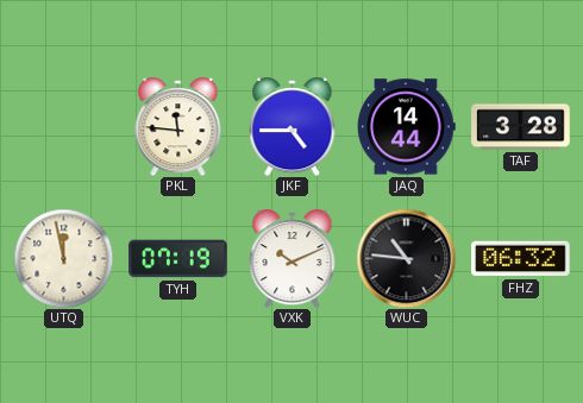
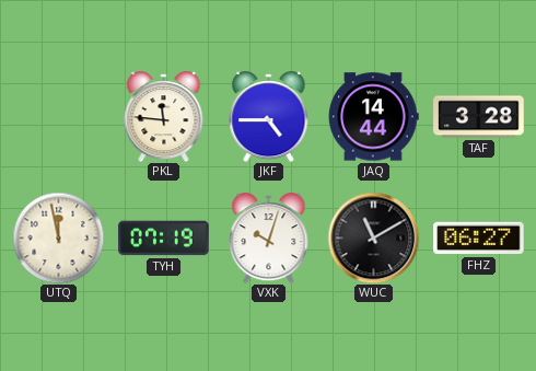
VXK: 10:11 -> 10:03 (269, 239)
WUC: 10:46 -> 11:10 (373, 237)
FHZ: 06:32 -> 06:27 (479, 239)
